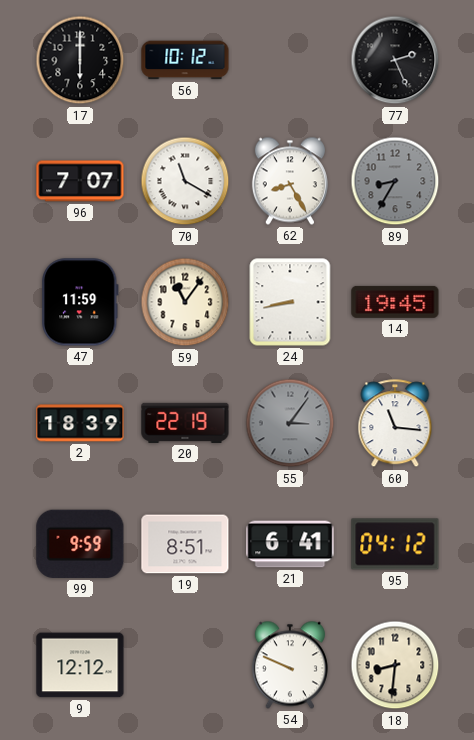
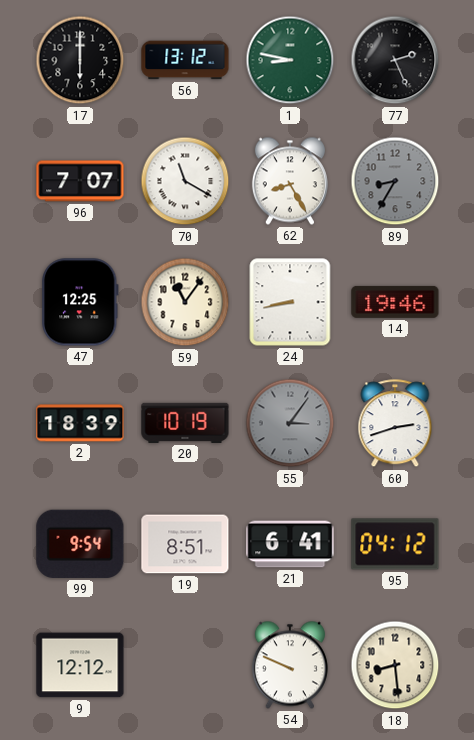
56: 10:12 -> 13:12 (185, 60)
1: none -> 8:47 (290, 60)
47: 11:59 -> 12:25 (80, 302)
14: 19:45 -> 19:46 (395, 302)
20: 22:19 -> 10:19 (185, 423)
60: 11:16 -> 2:42 (395, 424)
99: 9:59 -> 9:54 (80, 544)
18: 8:31 -> 8:29 (395, 665)
